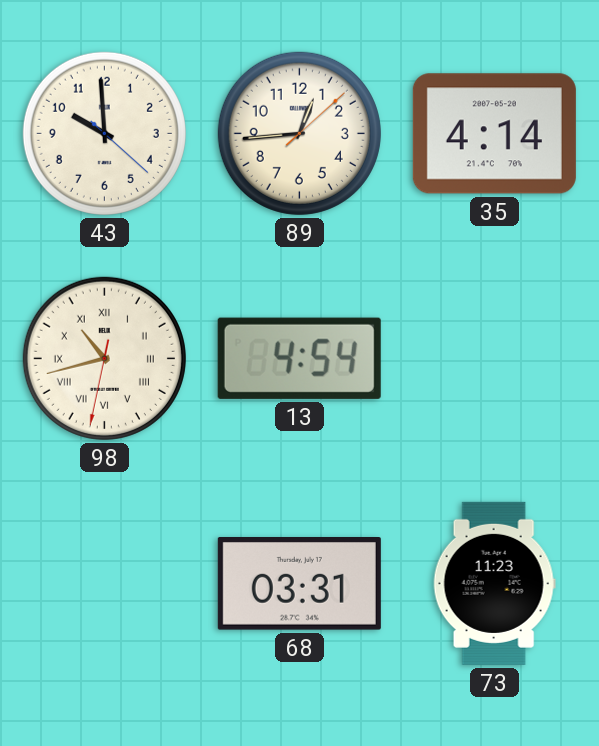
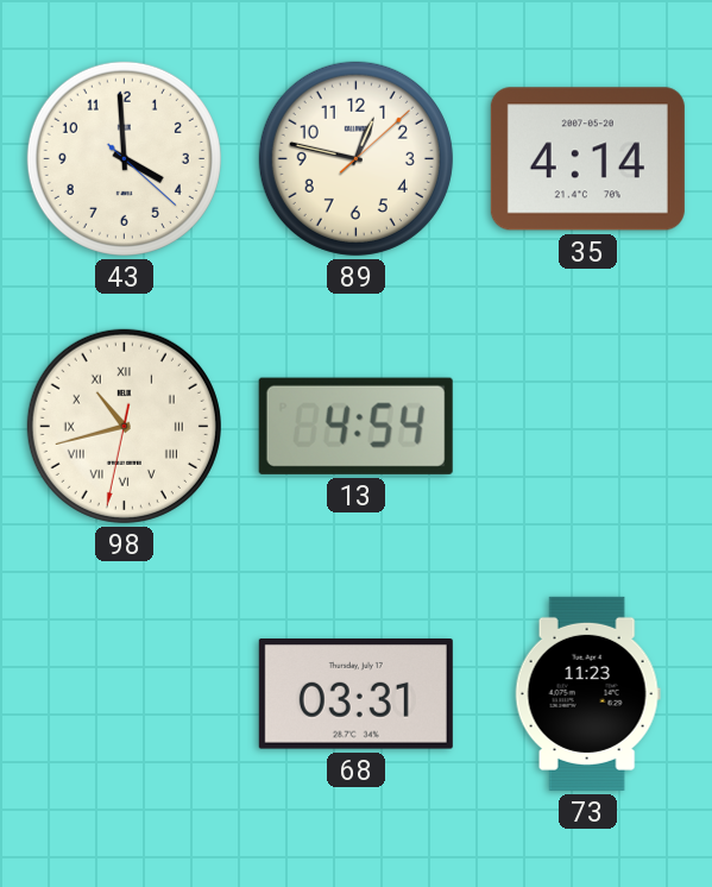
43: 9:59 -> 3:59 (124, 158)
89: 12:44 -> 12:47 (355, 158)
